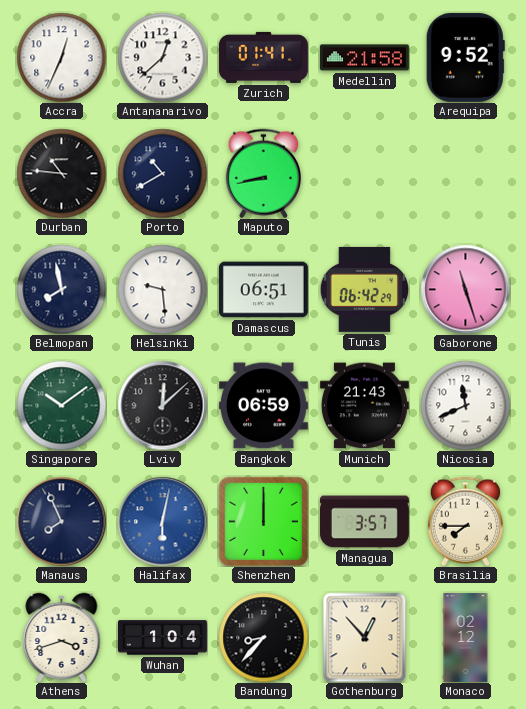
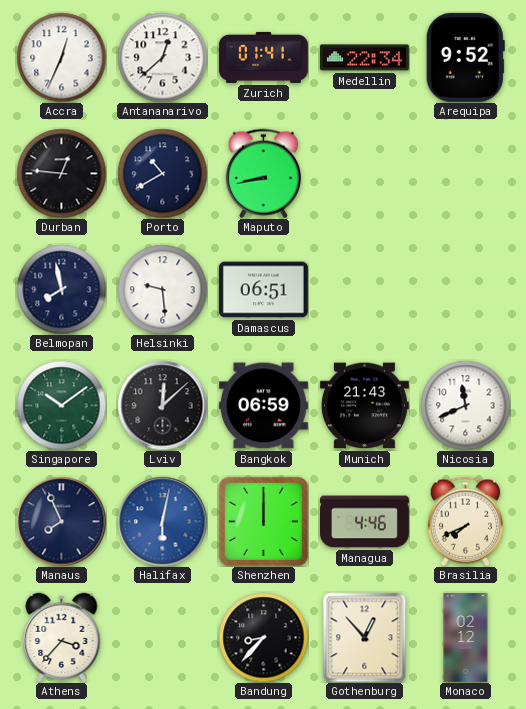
Medellin: 21:58 -> 22:34 (364, 58)
Durban: 10:46 -> 12:46 (61, 173)
Tunis: 06:42 -> none (364, 289)
Gaborone: 11:27 -> none (465, 289)
Managua: 3:57 -> 4:46 (364, 522)
Brasilia: 7:45 -> 7:41 (465, 521)
Athens: 3:42 -> 3:37 (62, 637)
Wuhan: 1:04 -> none (163, 638)
